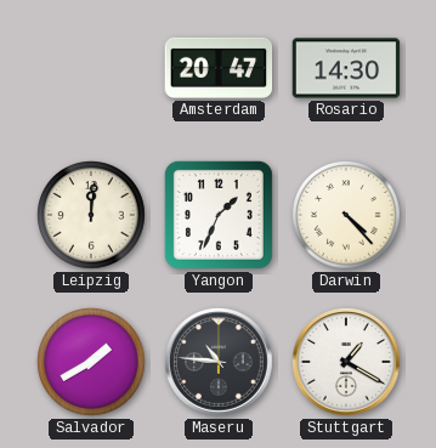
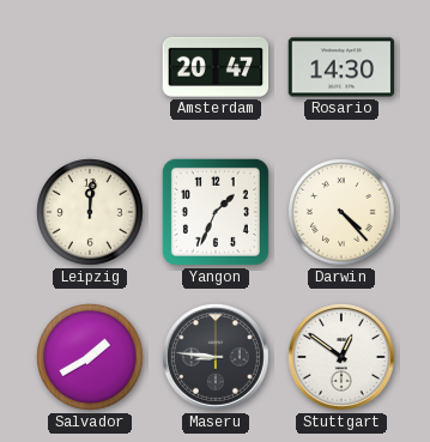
Maseru: 10:46 -> 8:46 (217, 358)
Stuttgart: 1:20 -> 12:51 (343, 358)
